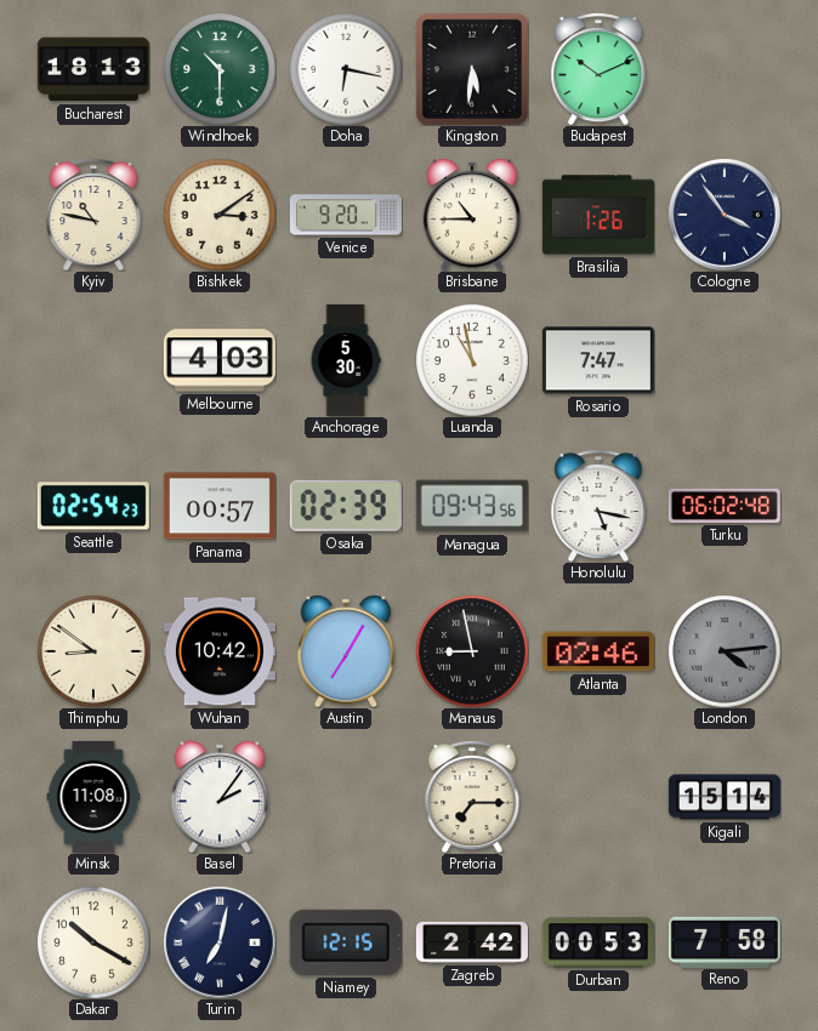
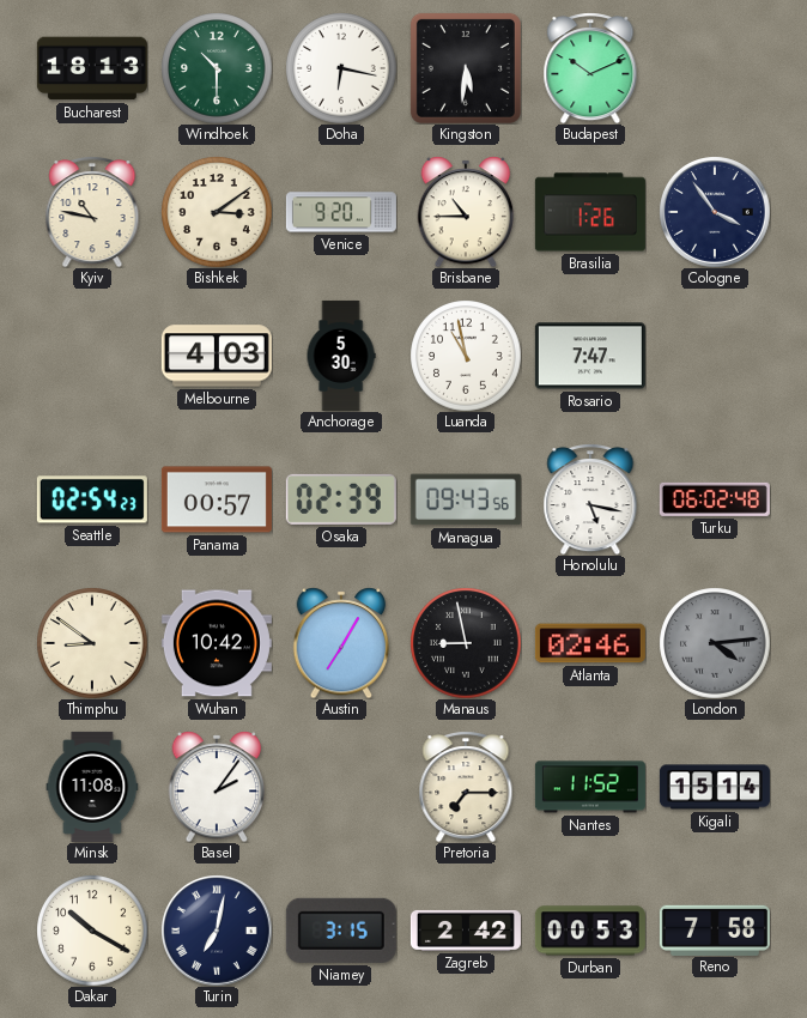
Nantes: none -> 11:52 (590, 787)
Niamey: 12:15 -> 3:15 (341, 931)
